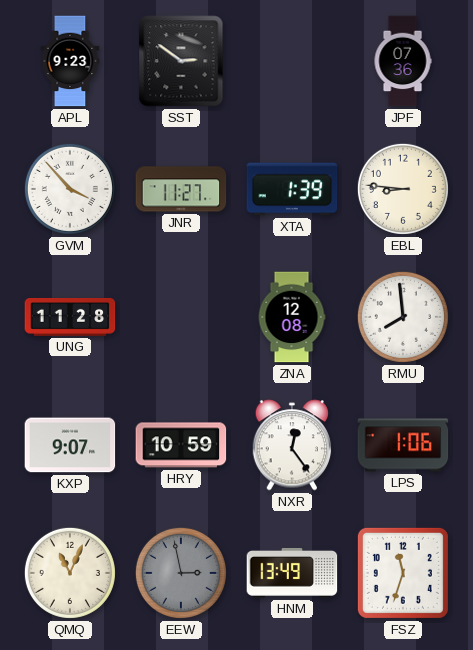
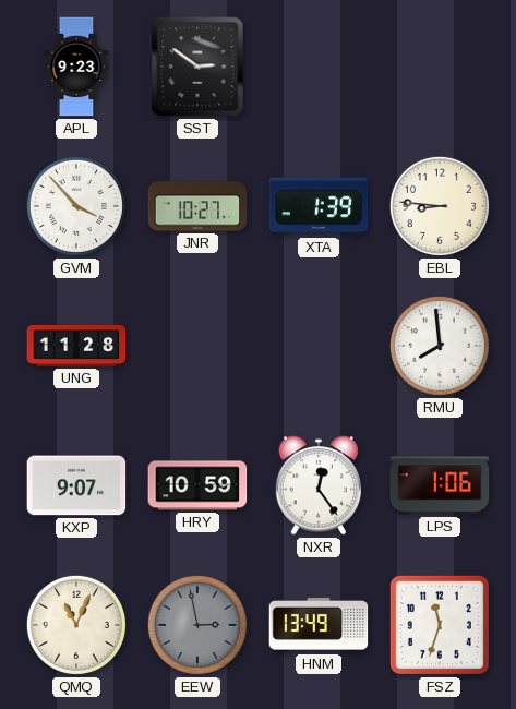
JPF: 07:36 -> none (403, 61)
JNR: 11:27 -> 10:27 (197, 206)
ZNA: 12:08 -> none (292, 317)
